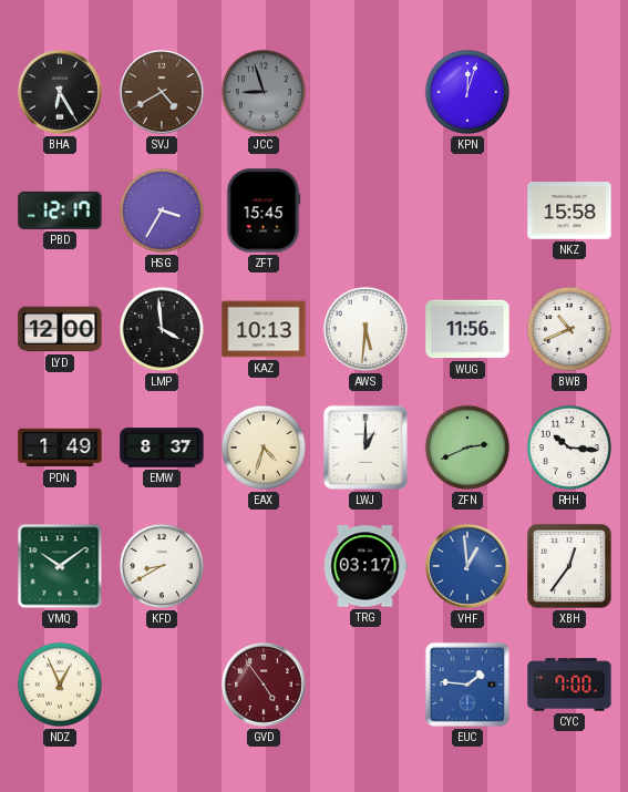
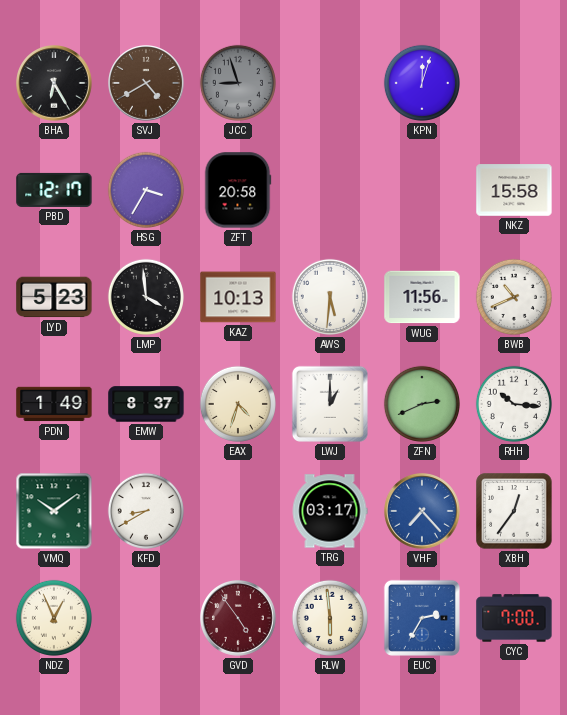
ZFT: 15:45 -> 20:58 (238, 190)
LYD: 12:00 -> 5:23 (54, 297)
VHF: 12:59 -> 7:23 (423, 512)
RLW: none -> 5:59 (330, 618)
EUC: 1:46 -> 2:35 (422, 618)
